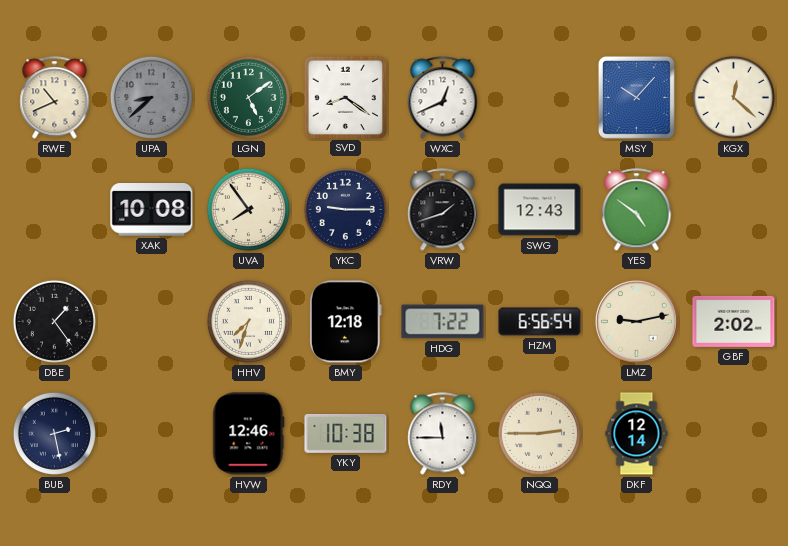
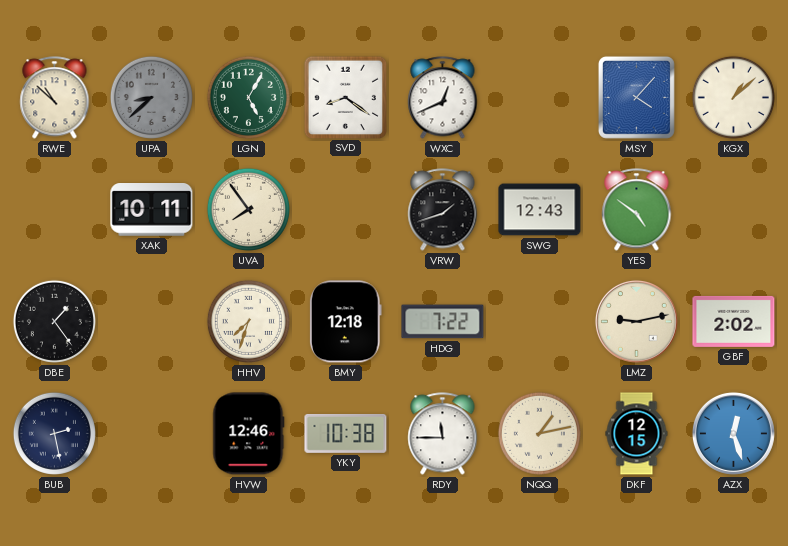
RWE: 10:41 -> 10:52 (55, 98)
LGN: 5:09 -> 5:05 (248, 97)
MSY: 10:07 -> 4:07 (636, 97)
KGX: 12:22 -> 1:08 (733, 97)
XAK: 10:08 -> 10:11 (152, 210)
YKC: 9:15 -> none (345, 209)
HZM: 6:56 -> none (540, 322)
NQQ: 2:45 -> 1:13 (539, 433)
DKF: 12:14 -> 12:15 (637, 434)
AZX: none -> 12:27 (733, 433)
